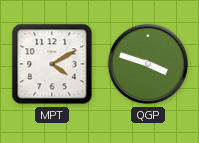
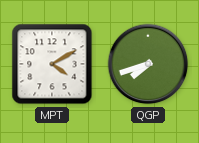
QGP: 3:48 -> 7:42 (148, 64)
